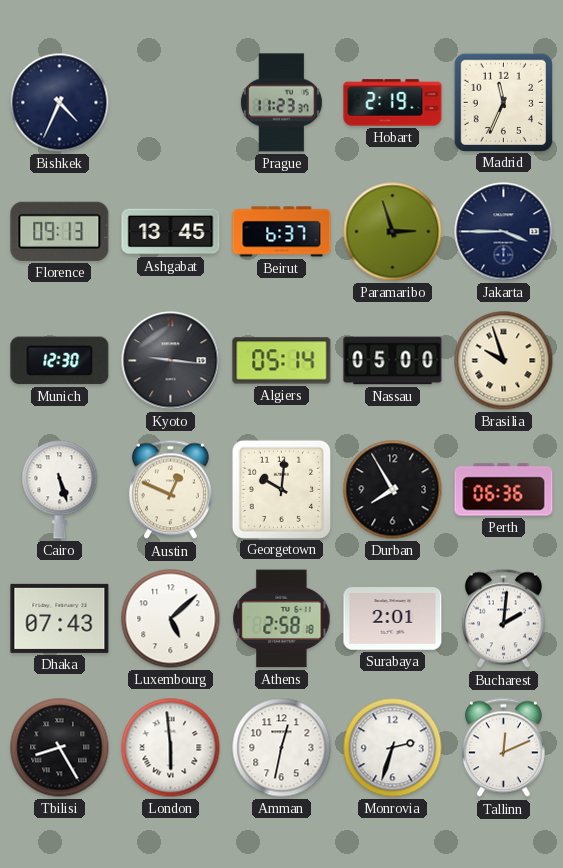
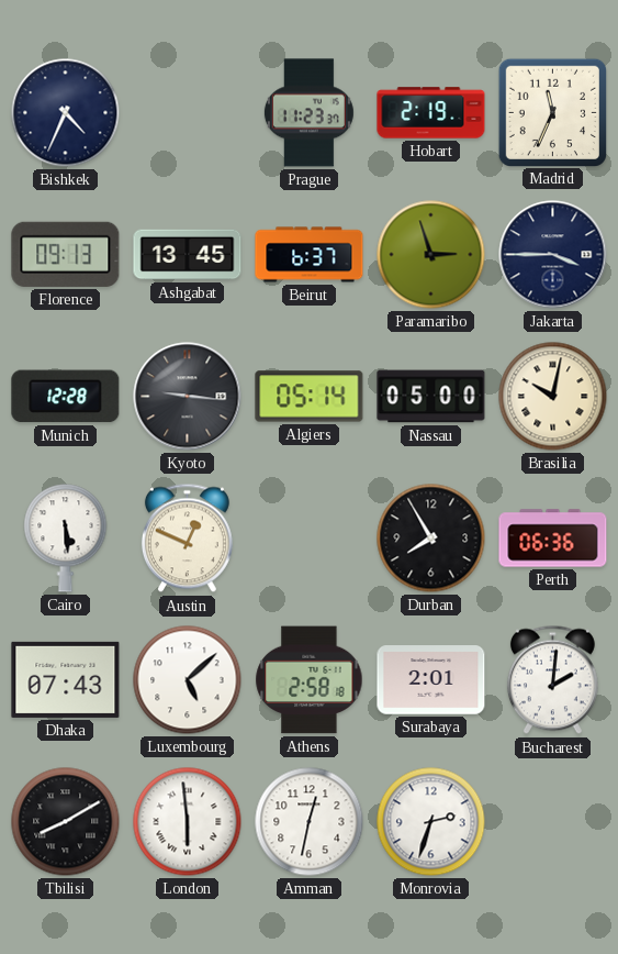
Munich: 12:30 -> 12:28 (66, 397)
Brasilia: 9:57 -> 10:02 (553, 397)
Cairo: 5:27 -> 5:29 (66, 539)
Georgetown: 10:01 -> none (281, 489)
Tbilisi: 8:25 -> 8:10 (66, 822)
Tallinn: 12:11 -> none (503, 748)
